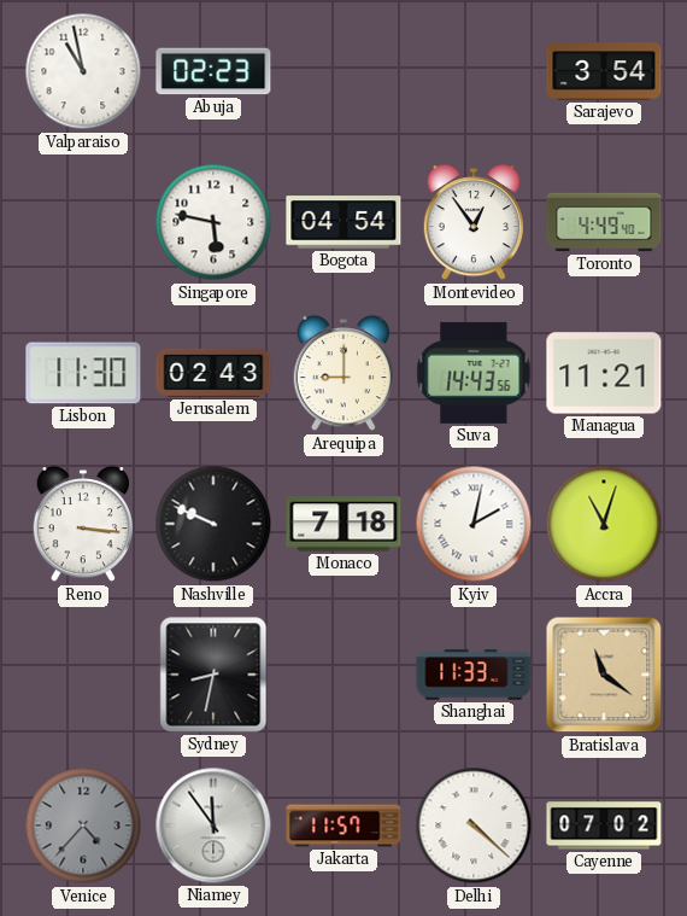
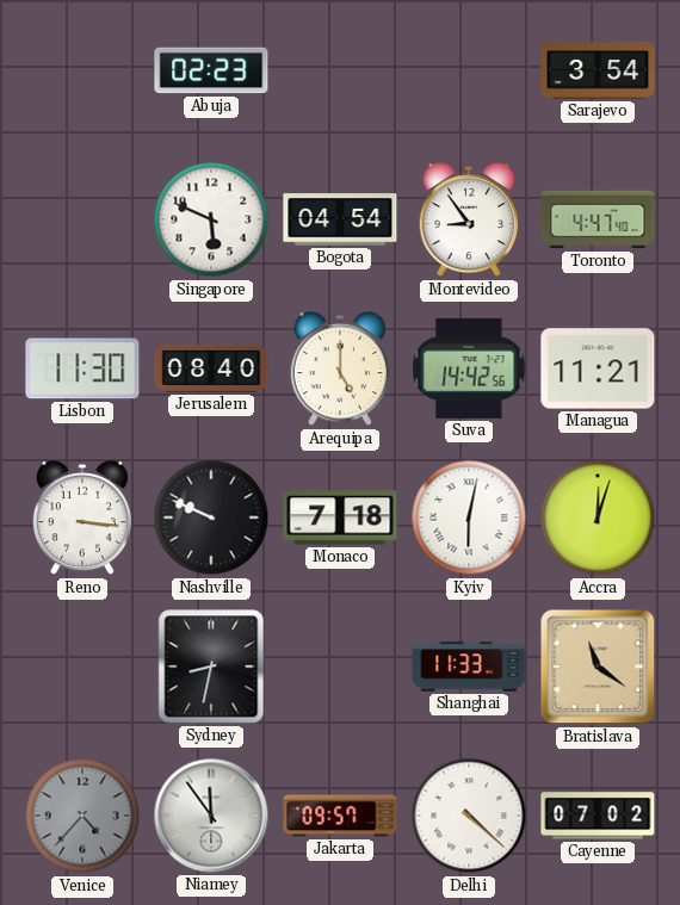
Valparaiso: 10:58 -> none (83, 71)
Singapore: 5:47 -> 5:49 (211, 219)
Montevideo: 12:54 -> 8:54 (469, 219)
Toronto: 4:49 -> 4:47 (598, 219)
Jerusalem: 02:43 -> 08:40 (211, 368)
Arequipa: 9:00 -> 5:00 (340, 368)
Suva: 14:43 -> 14:42 (469, 368)
Kyiv: 2:02 -> 6:02 (469, 517)
Accra: 11:03 -> 12:03 (598, 517)
Jakarta: 11:57 -> 09:57 (340, 816)
